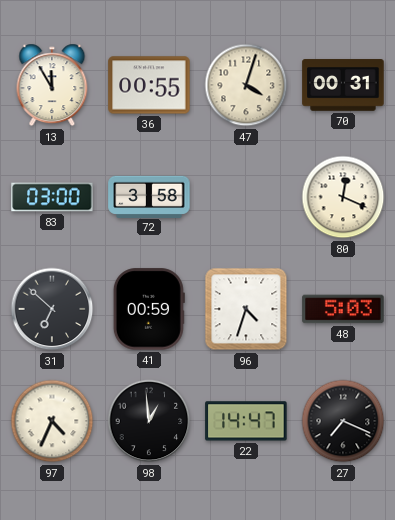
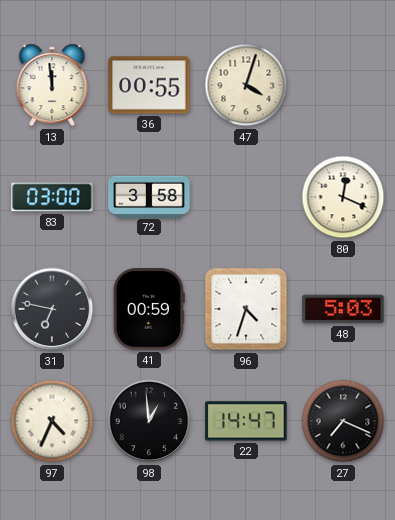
13: 11:55 -> 11:59 (52, 85)
70: 00:31 -> none (343, 85)
31: 6:52 -> 6:47 (52, 309)
